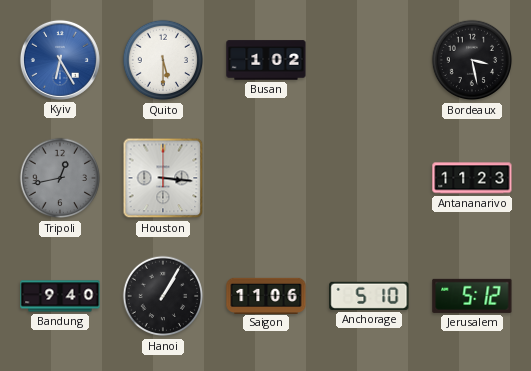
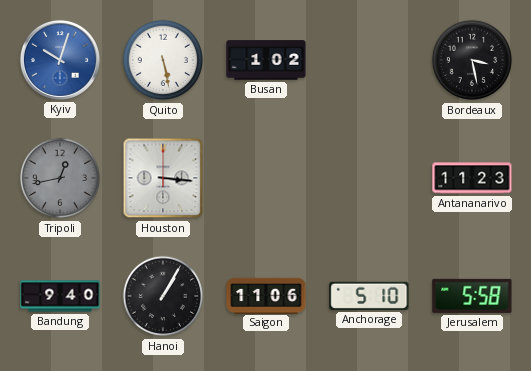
Kyiv: 6:25 -> 10:03 (60, 60)
Quito: 5:30 -> 5:28 (163, 60)
Jerusalem: 5:12 -> 5:58 (472, 296)
